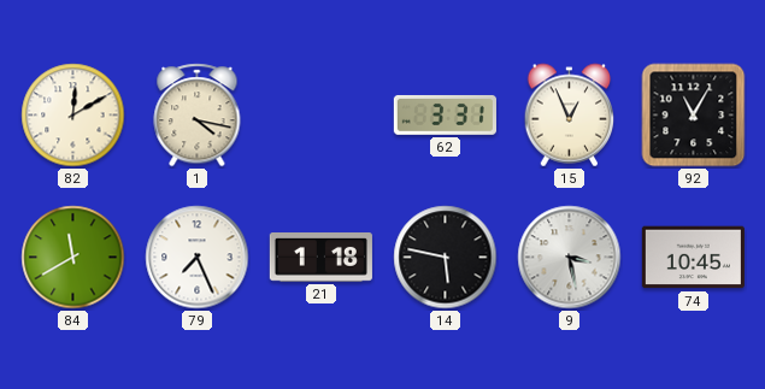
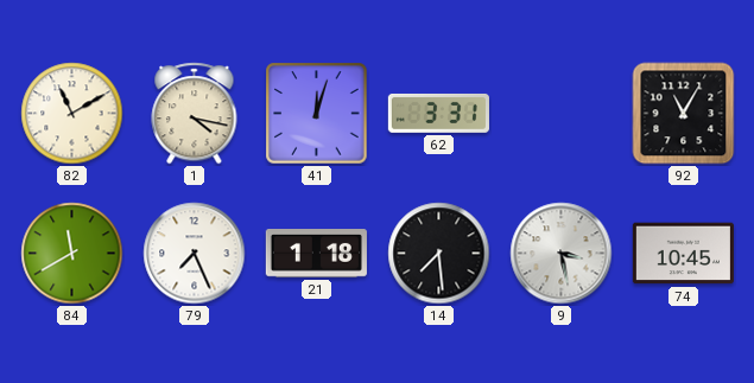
82: 12:10 -> 11:10 (72, 114)
41: none -> 12:03 (317, 114)
15: 12:56 -> none (570, 116)
14: 5:47 -> 7:29 (439, 254)
